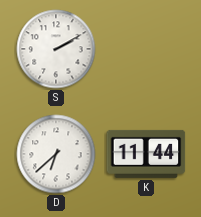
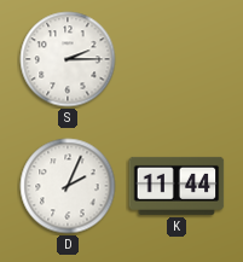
S: 2:10 -> 2:15 (68, 59)
D: 6:38 -> 2:04 (68, 186)
